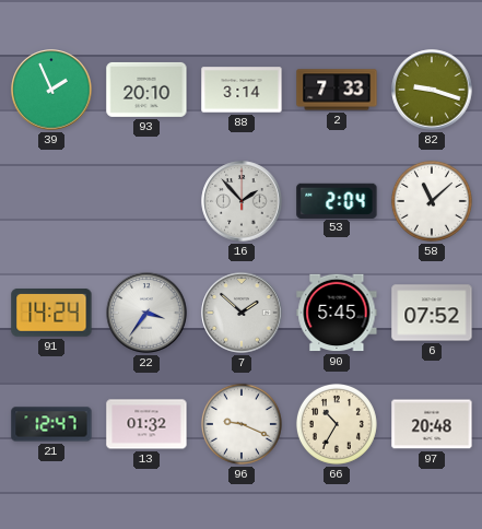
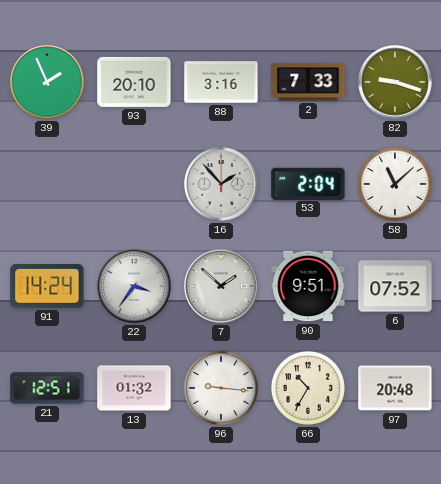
88: 3:14 -> 3:16 (221, 82)
90: 5:45 -> 9:51 (308, 286)
21: 12:47 -> 12:51 (47, 388)
96: 9:19 -> 9:16 (221, 388)
